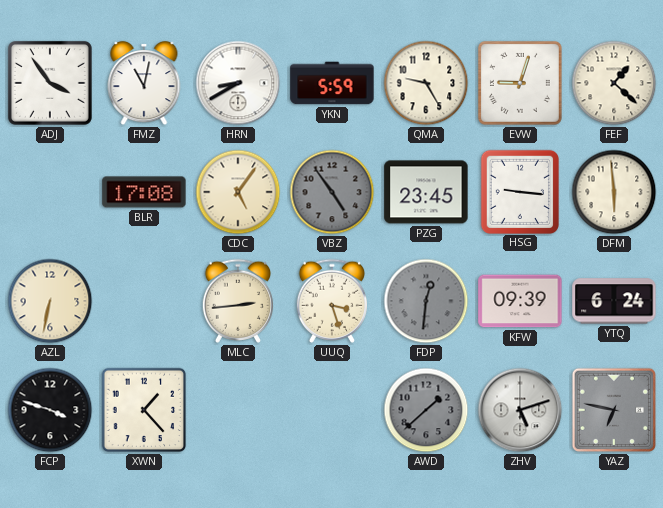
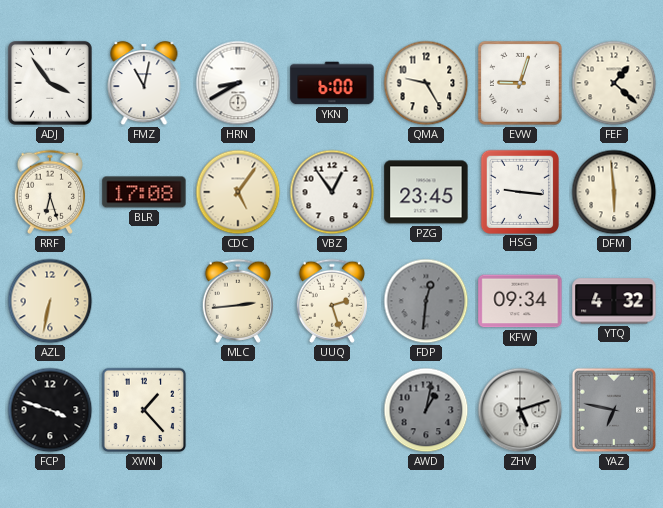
YKN: 5:59 -> 6:00 (332, 83)
RRF: none -> 6:27 (49, 192)
VBZ: 4:54 -> 12:54 (332, 192)
VBZ dial: grey -> white (332, 192)
UUQ: 3:27 -> 2:27 (331, 301)
KFW: 09:39 -> 09:34 (520, 301)
YTQ: 6:24 -> 4:32 (614, 301)
AWD: 1:38 -> 1:02 (426, 410)
